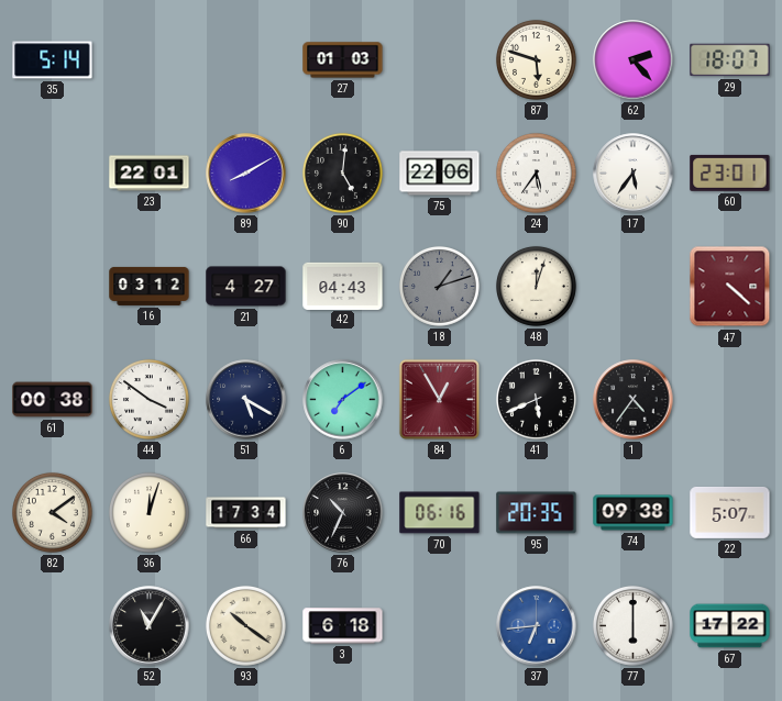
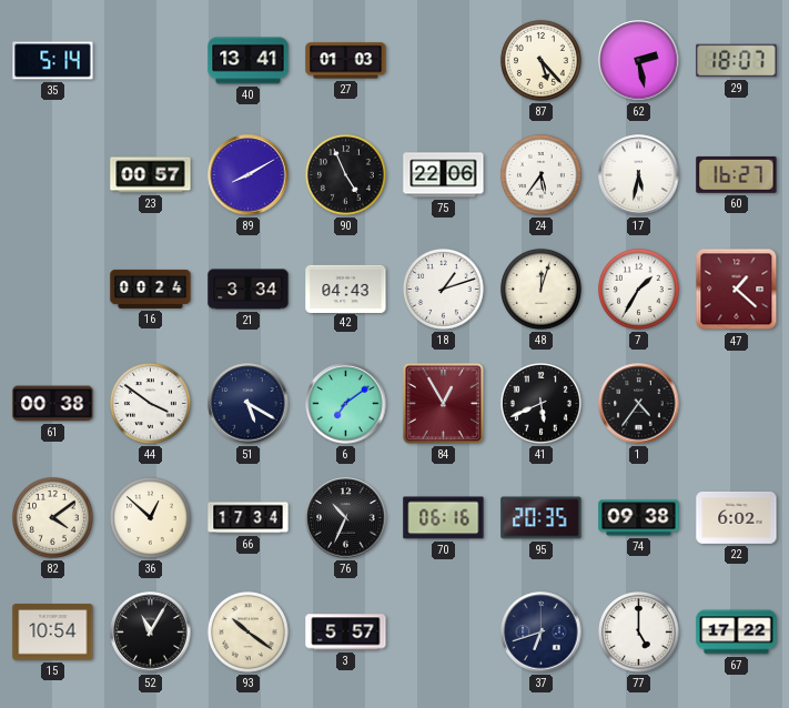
40: none -> 13:41 (249, 61)
87: 5:48 -> 5:23 (542, 61)
62: 2:23 -> 2:28 (639, 61)
23: 22:01 -> 00:57 (151, 175)
90: 5:01 -> 4:56 (346, 175)
17: 5:36 -> 5:32 (639, 175)
60: 23:01 -> 16:27 (737, 174)
16: 03:12 -> 00:24 (151, 289)
21: 4:27 -> 3:34 (249, 290)
18 dial: grey -> white (444, 290)
7: none -> 1:35 (639, 290)
47: 4:22 -> 1:22 (737, 290)
36: 12:03 -> 12:52 (151, 518)
22: 5:07 -> 6:02 (737, 517)
15: none -> 10:54 (53, 633)
3: 6:18 -> 5:57 (346, 633)
37: 6:44 -> 6:42 (542, 633)
37 dial: blue -> navy (542, 633)
77: 6:00 -> 5:00 (639, 633)
